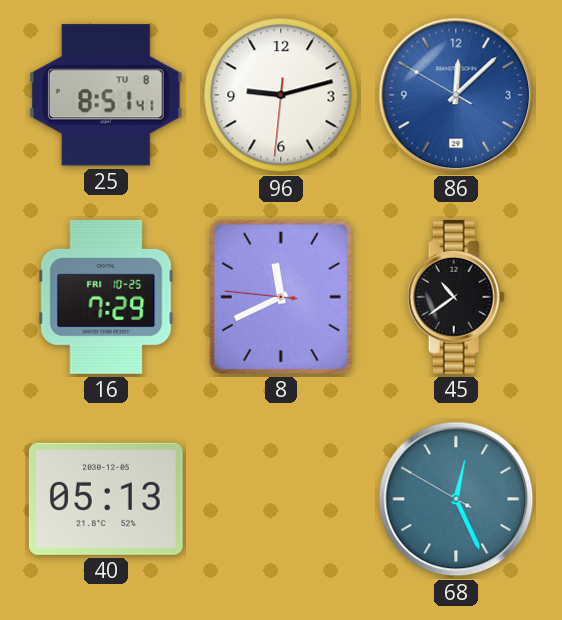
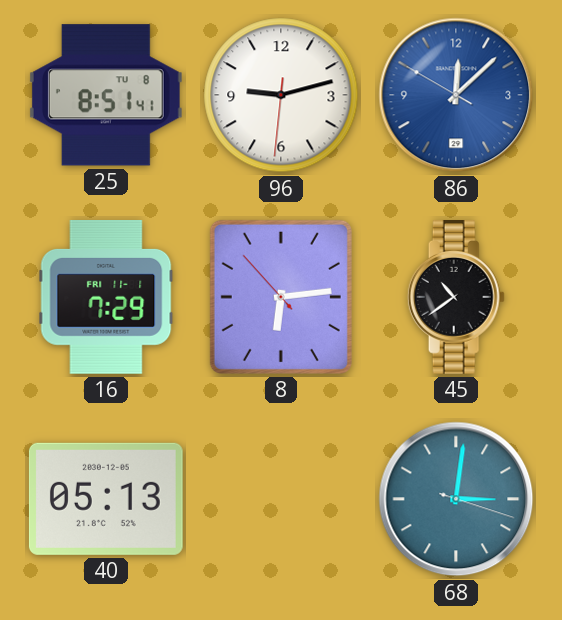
16 date: FRI 10-25 -> FRI 11-1 (106, 297)
8: 11:40 -> 6:13 (281, 297)
68: 12:25 -> 3:01 (456, 499)
